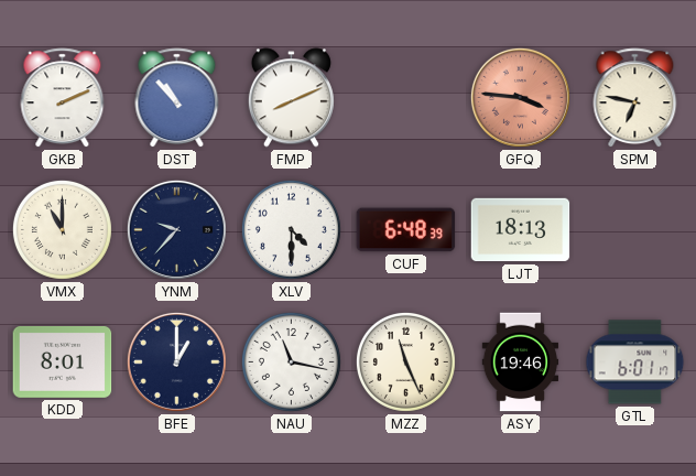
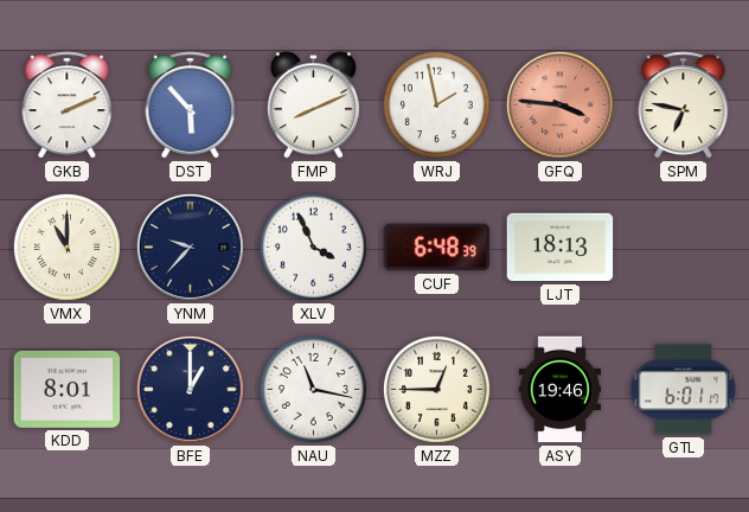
DST: 10:53 -> 5:53 (191, 105)
WRJ: none -> 1:58 (436, 104)
XLV: 4:30 -> 3:56 (313, 247)
MZZ: 11:26 -> 12:45 (436, 389)
